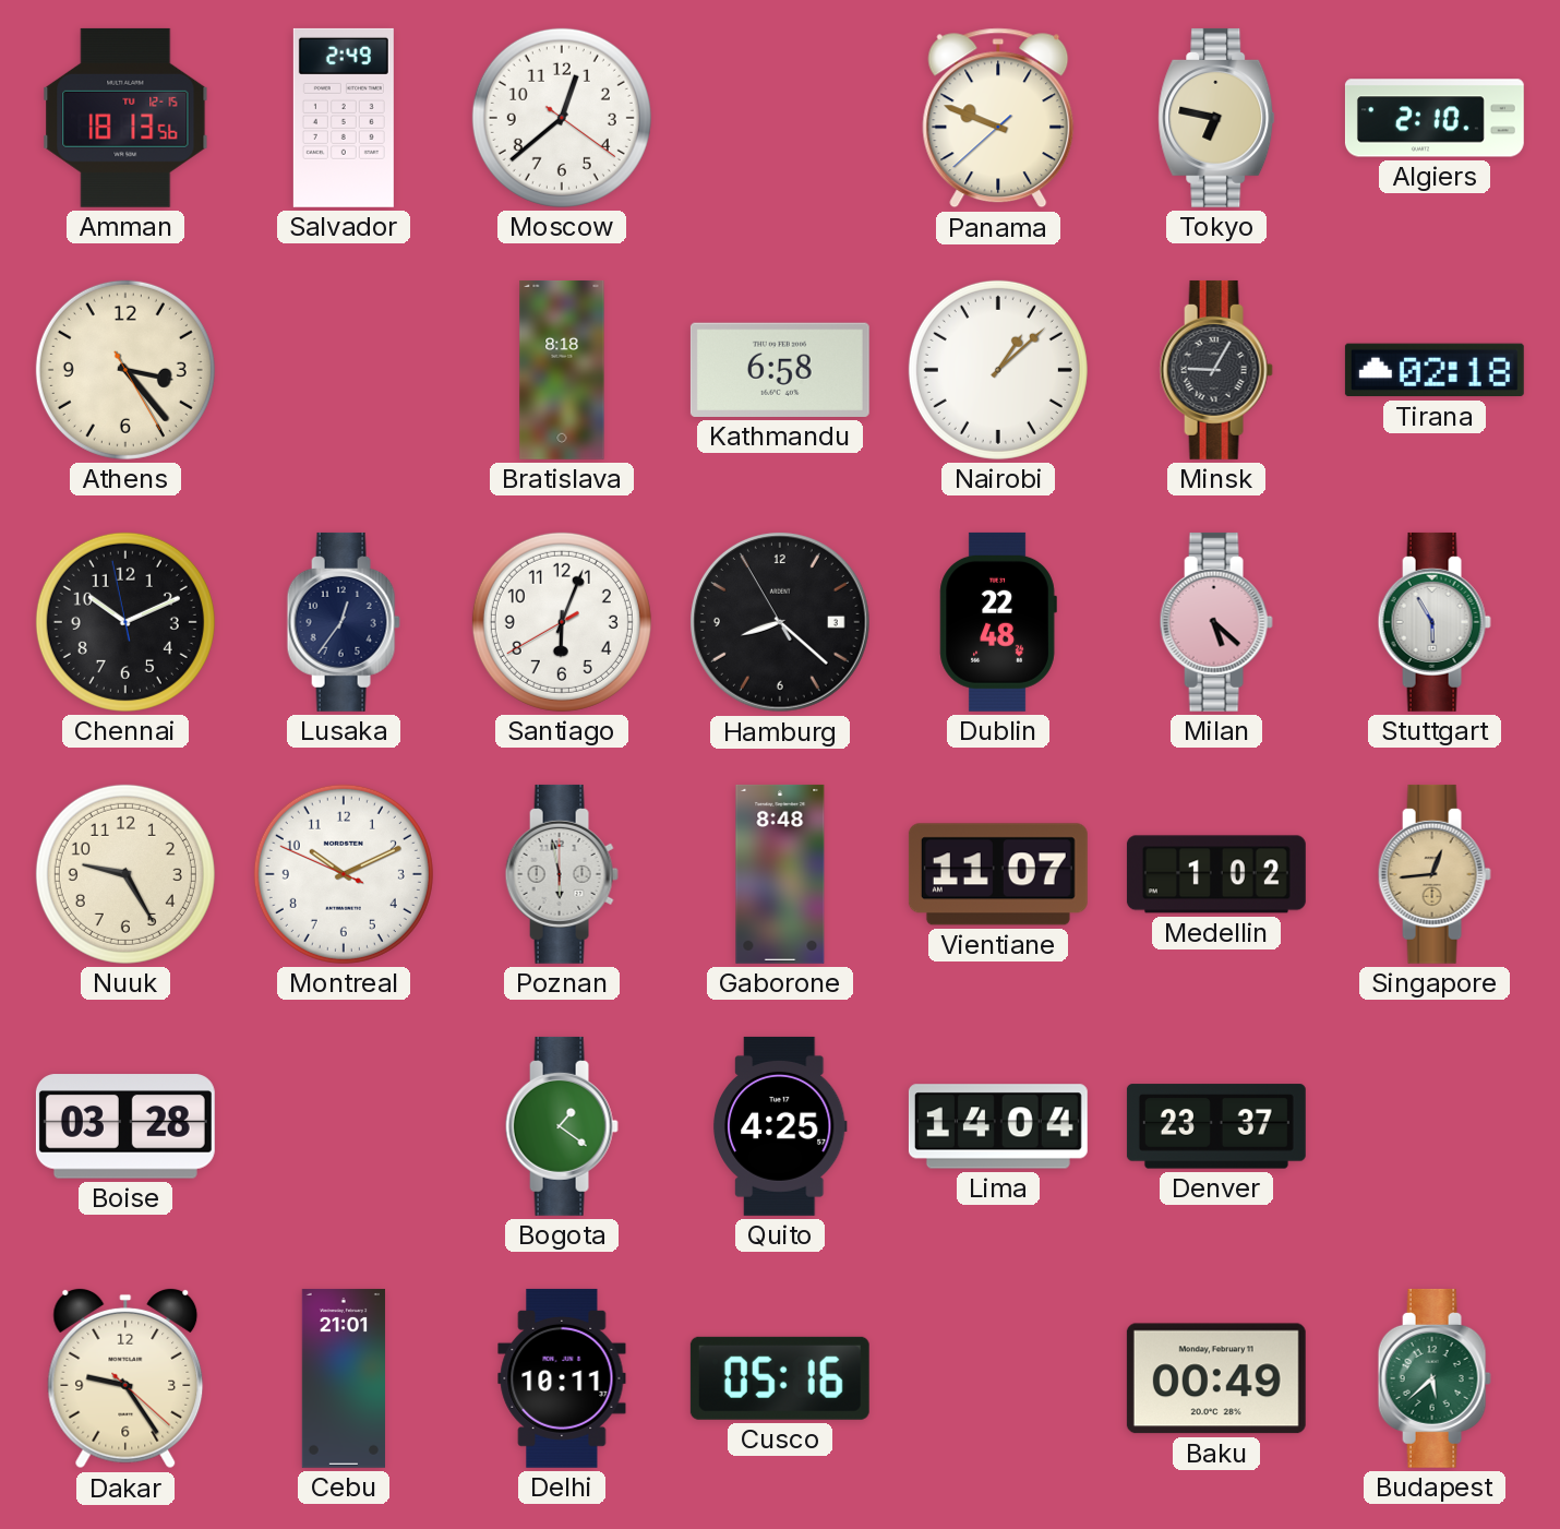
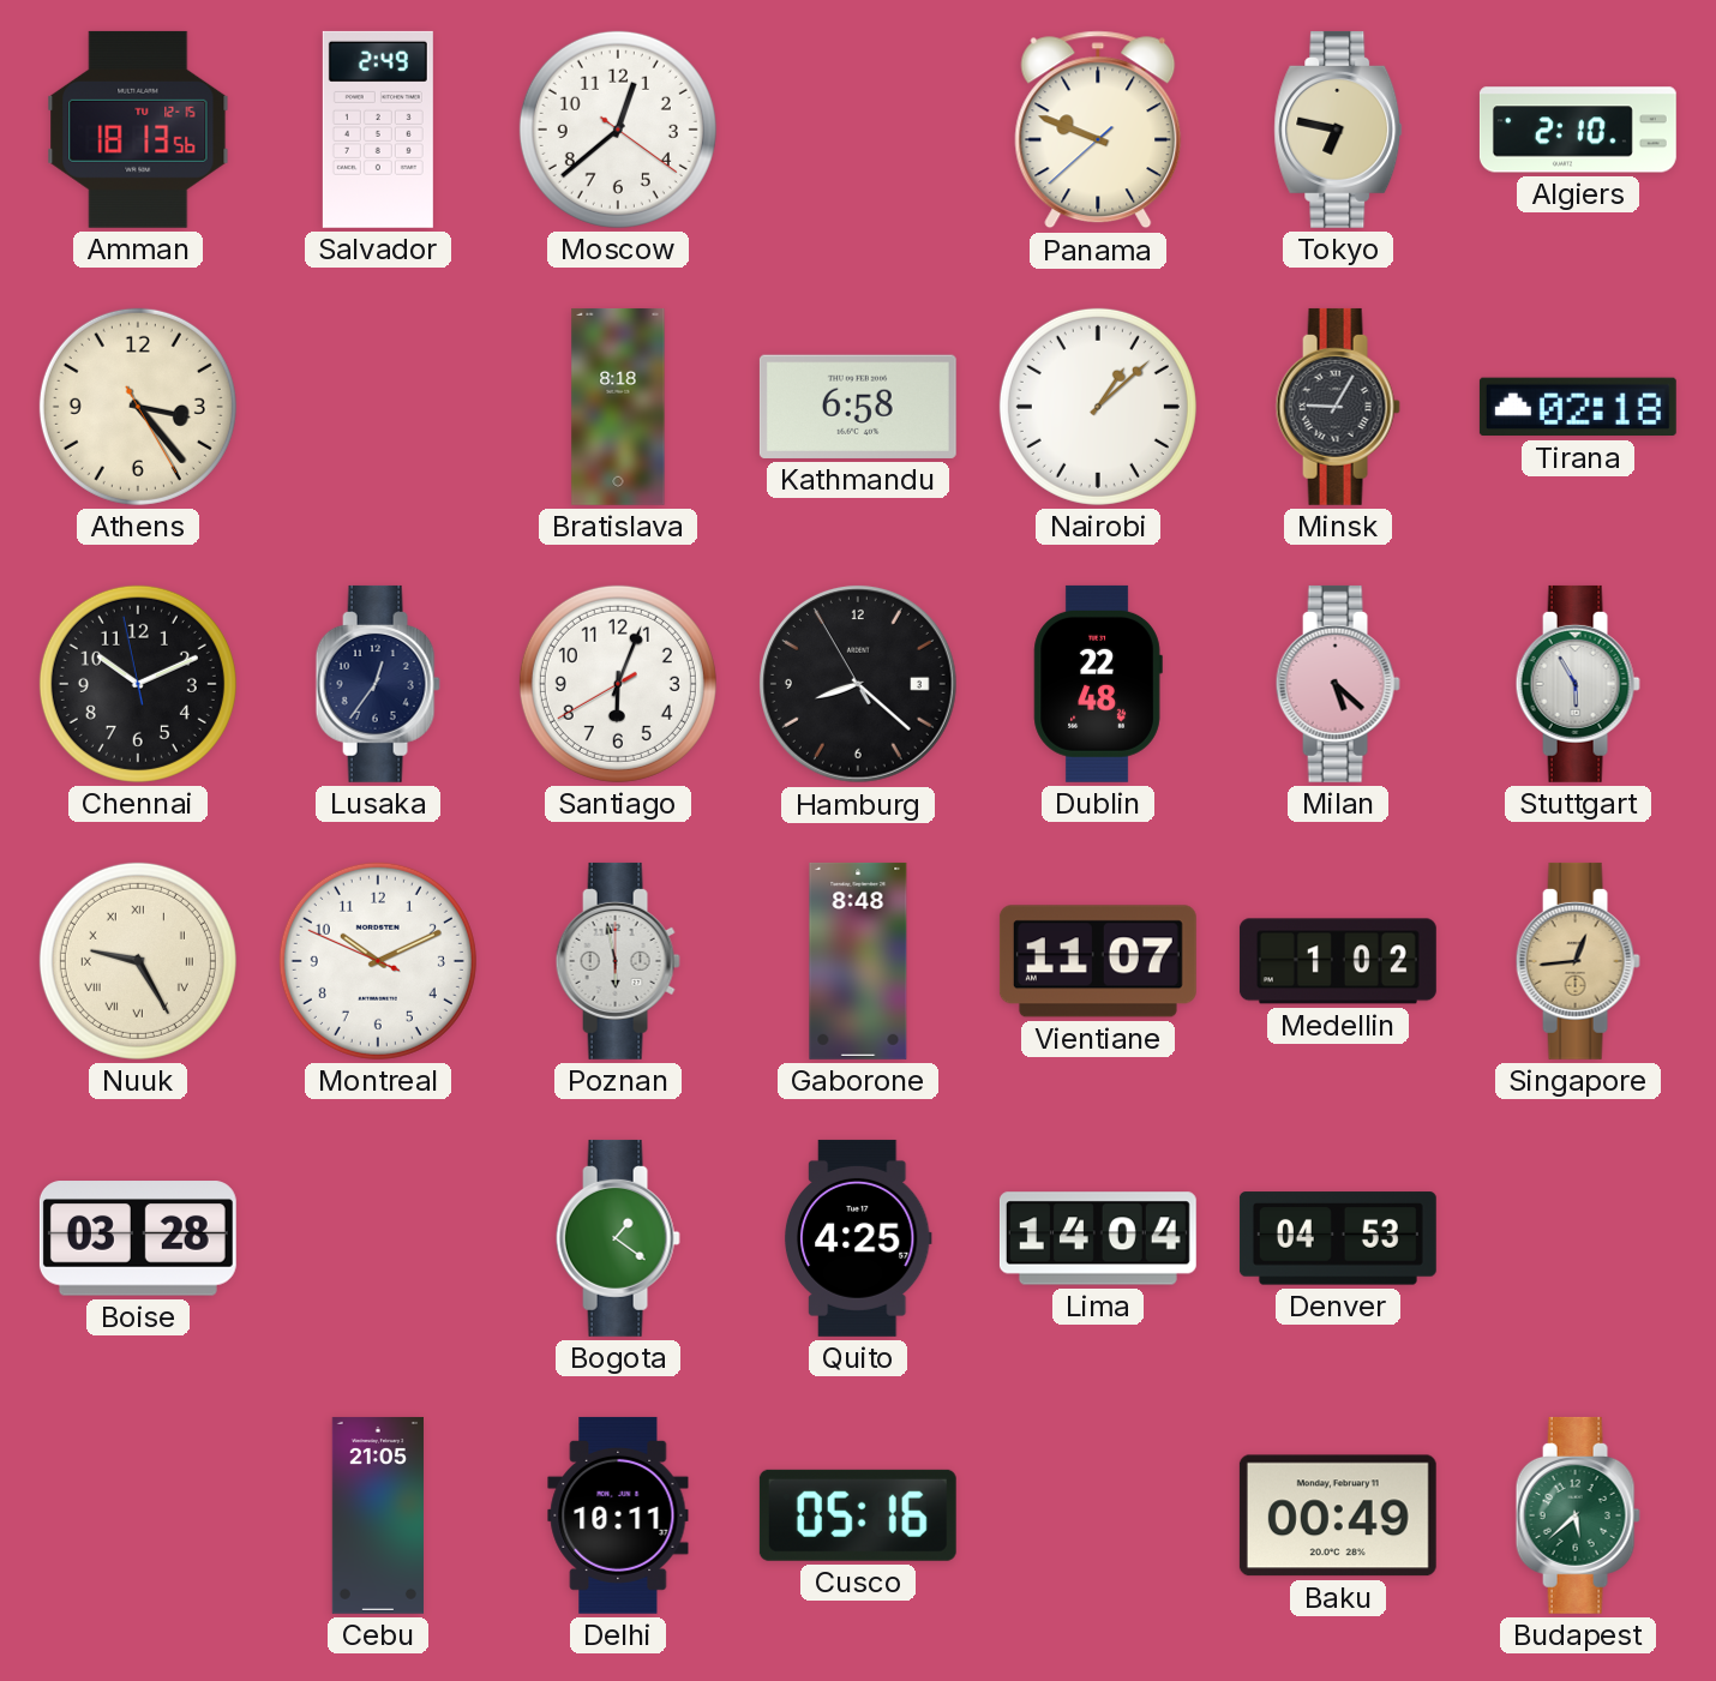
Nuuk numerals: Arabic -> Roman (138, 961)
Denver: 23:37 -> 04:53 (1338, 1238)
Dakar: 9:24 -> none (125, 1378)
Cebu: 21:01 -> 21:05 (378, 1515)
